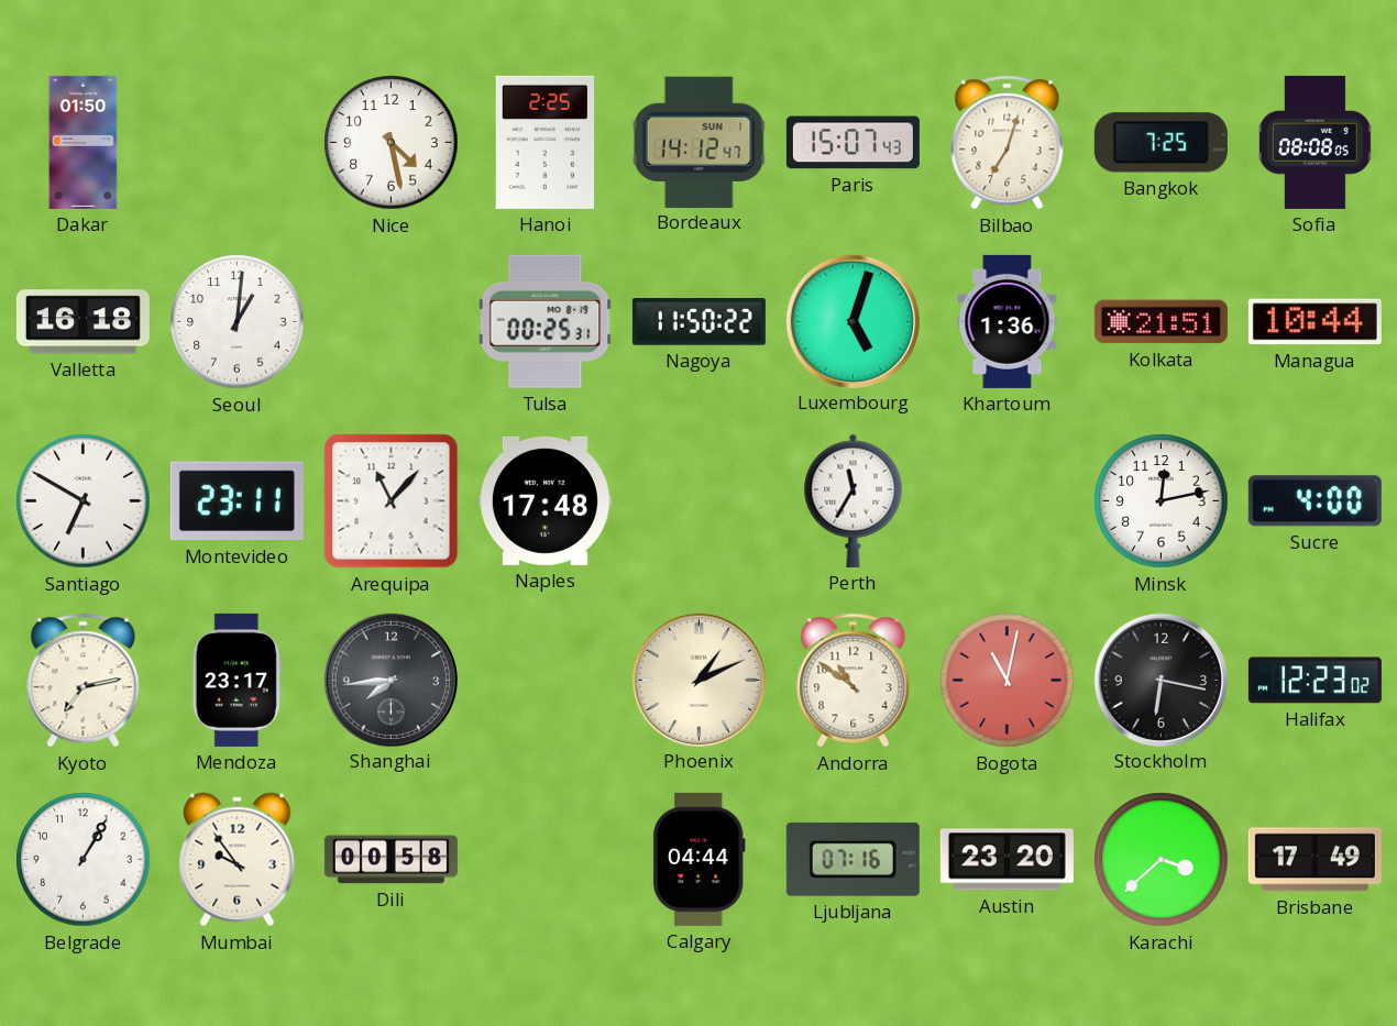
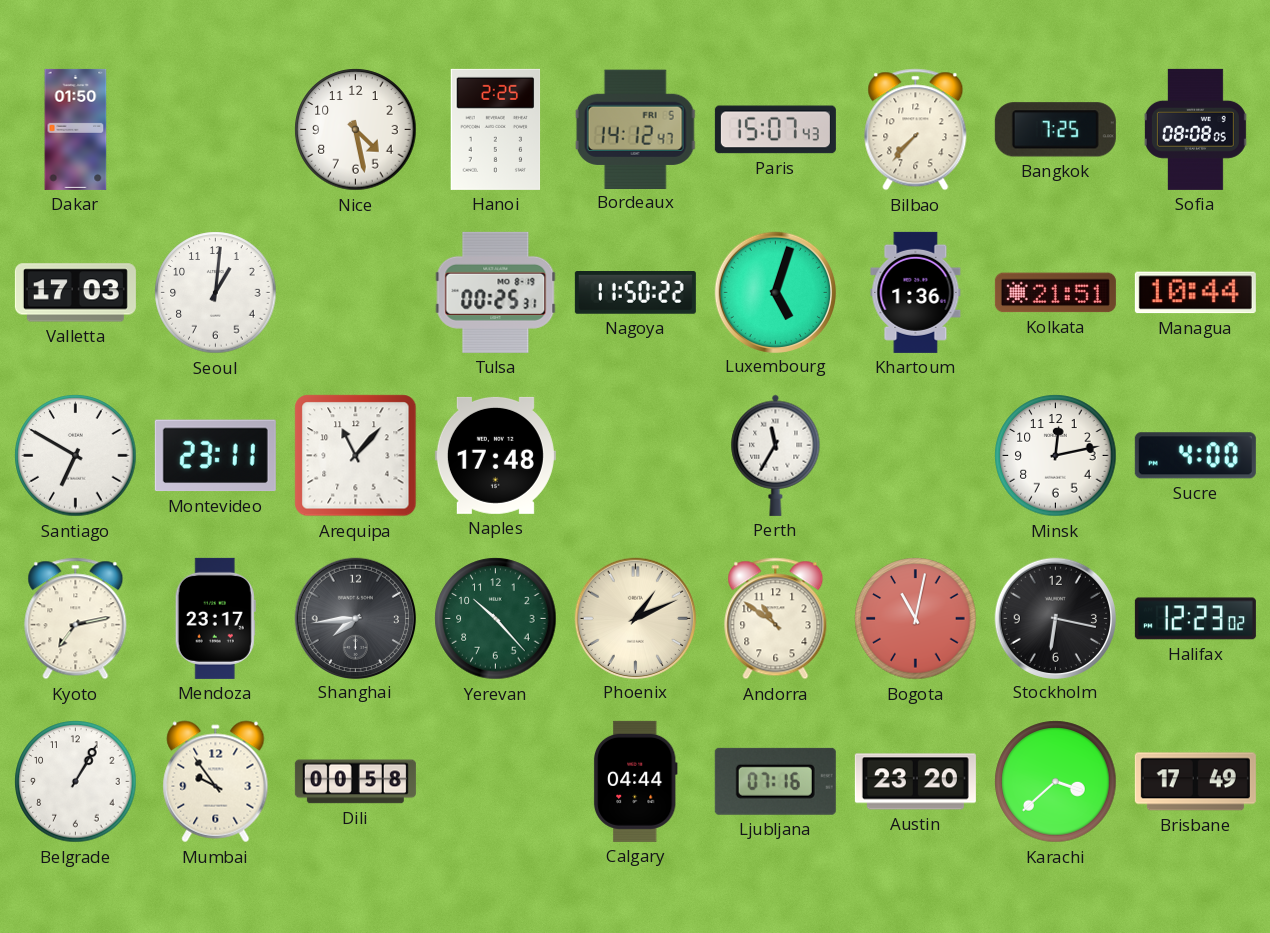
Bordeaux date: SUN 1 -> FRI 5 (635, 129)
Bilbao: 7:03 -> 7:37 (916, 130)
Valletta: 16:18 -> 17:03 (75, 293)
Yerevan: none -> 10:23 (496, 619)
